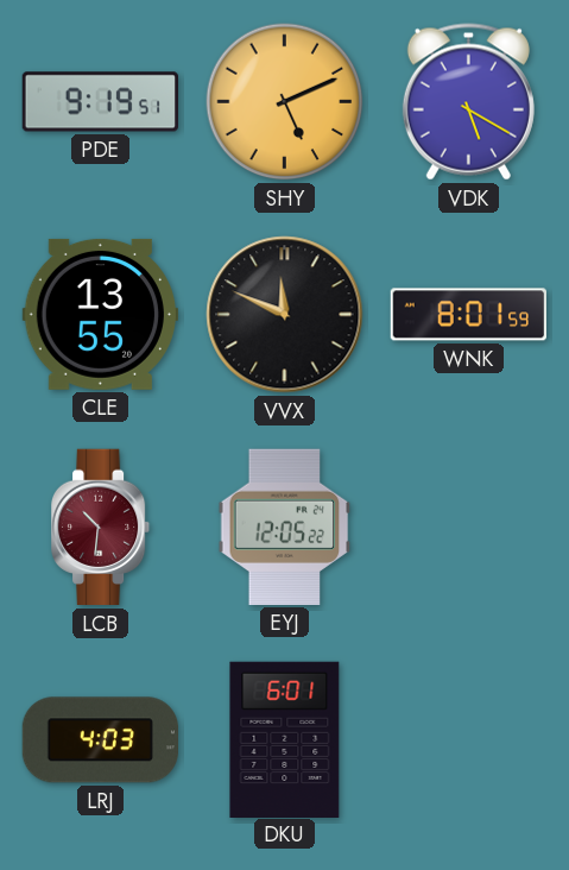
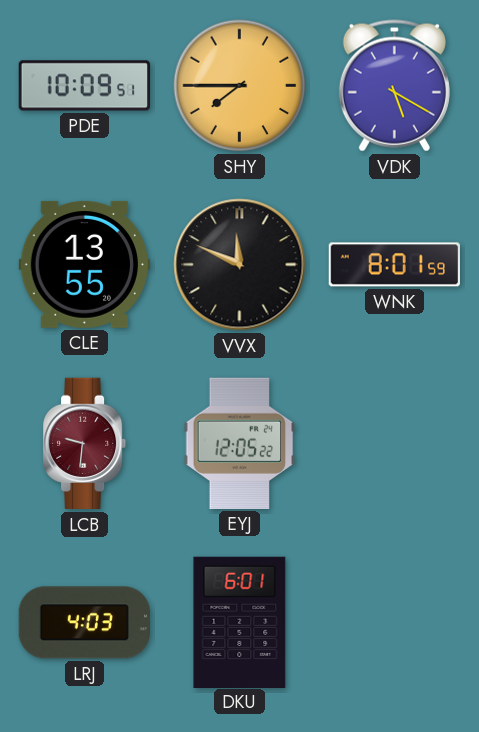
PDE: 9:19 -> 10:09 (84, 86)
SHY: 5:11 -> 7:45 (240, 86)
LCB: 10:31 -> 9:31 (86, 444)
